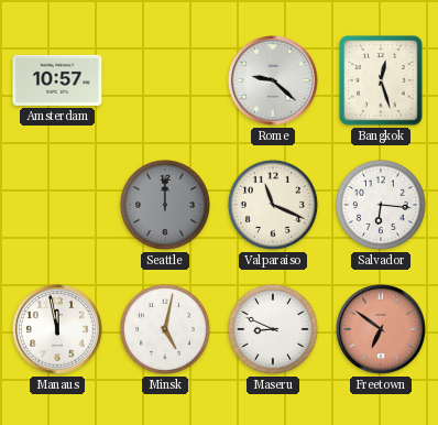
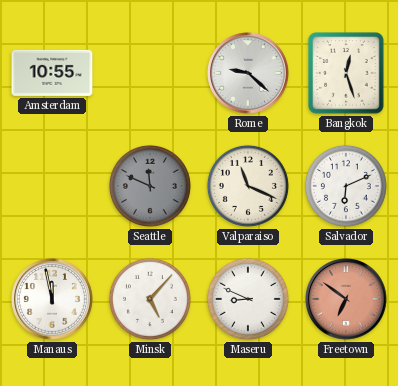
Amsterdam: 10:57 -> 10:55 (52, 73)
Seattle: 12:00 -> 11:49 (150, 186)
Salvador: 6:16 -> 6:11 (346, 186)
Minsk: 5:02 -> 5:07 (150, 299)
